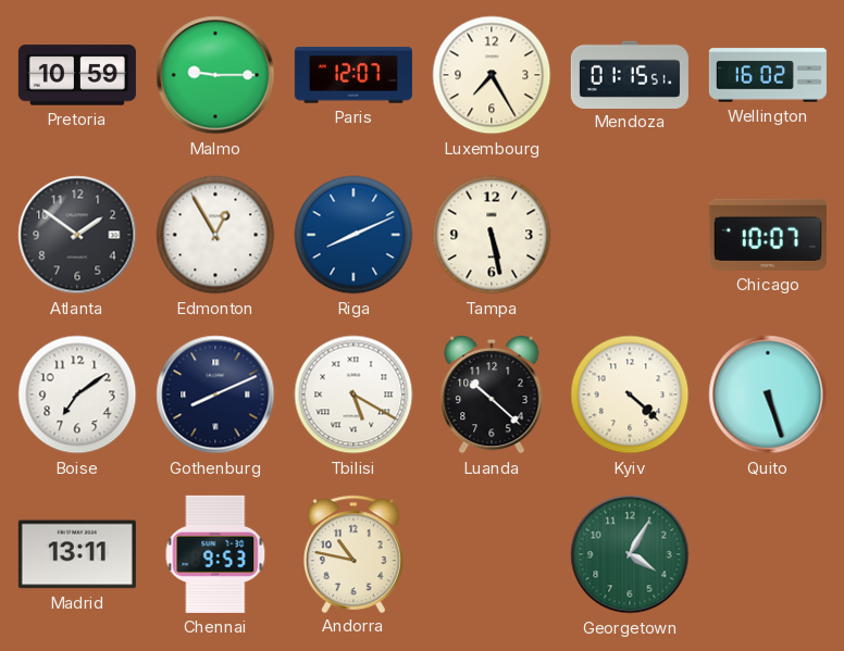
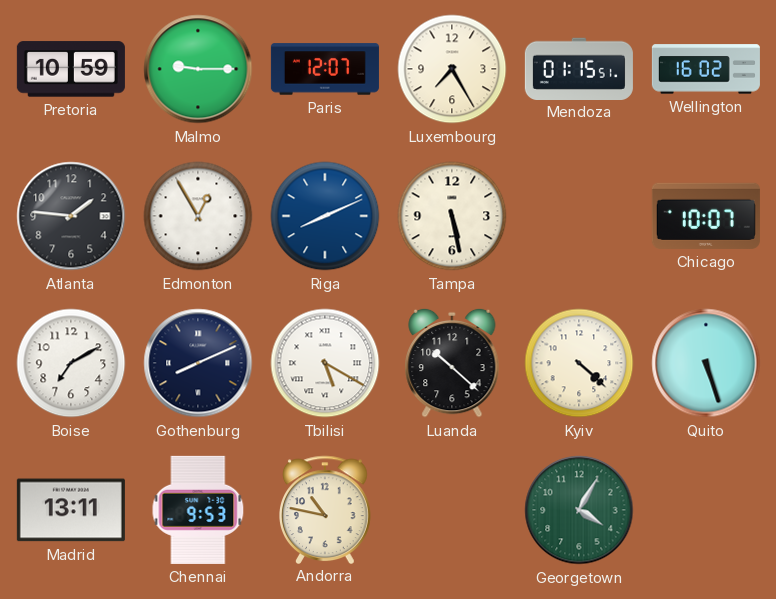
Atlanta: 1:51 -> 1:46 (71, 216)
Boise: 7:09 -> 7:10 (71, 363)
